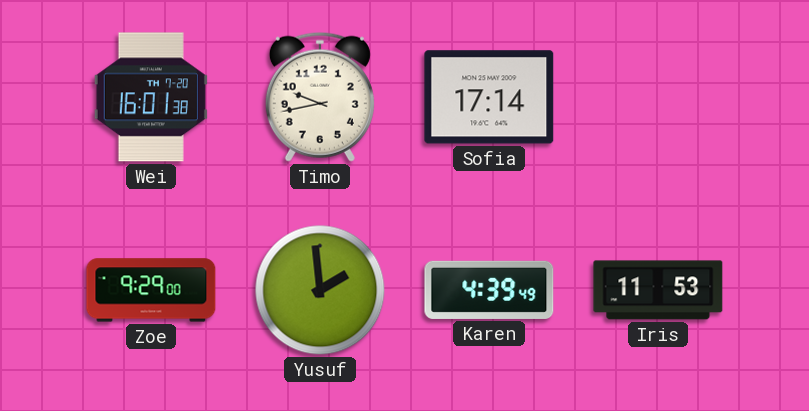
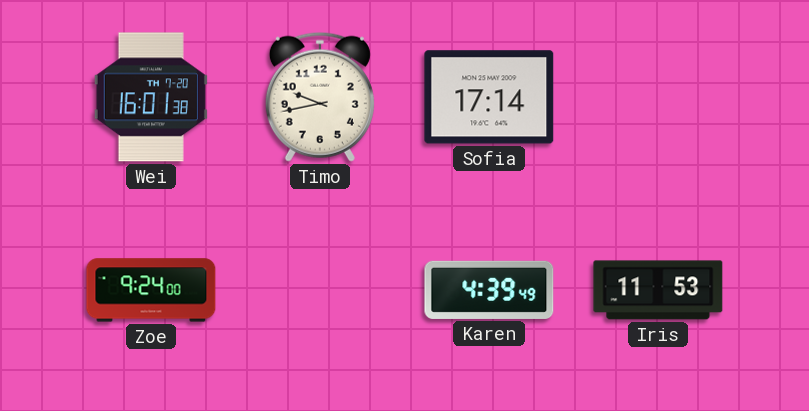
Zoe: 9:29 -> 9:24 (151, 290)
Yusuf: 1:59 -> none (320, 290)
